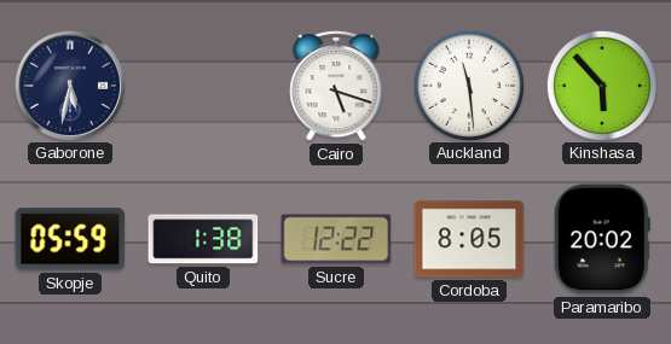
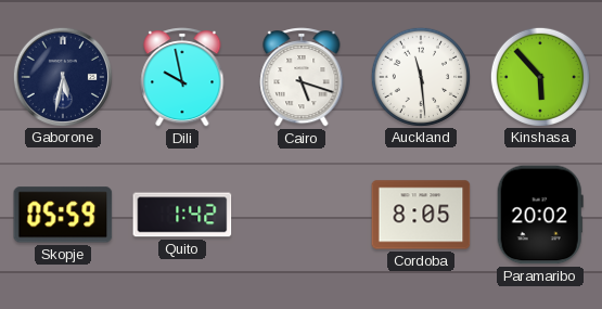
Dili: none -> 9:58 (182, 77)
Quito: 1:38 -> 1:42 (182, 215)
Sucre: 12:22 -> none (336, 239)
